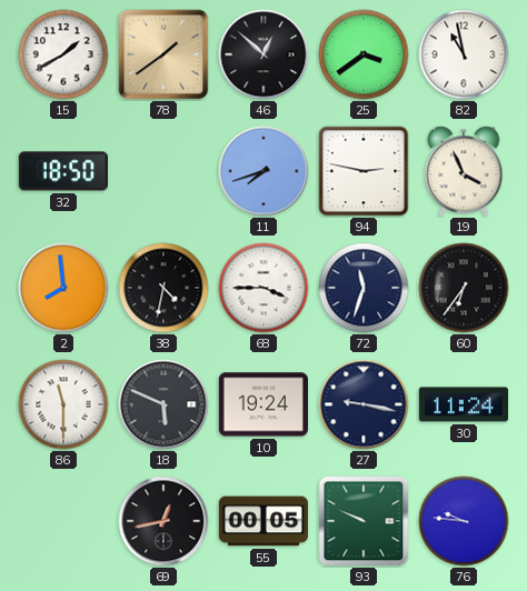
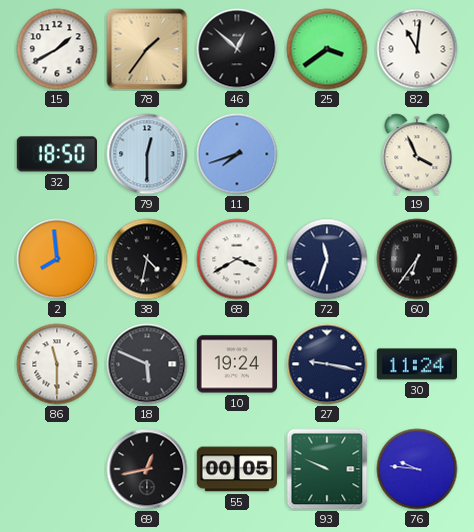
78: 1:39 -> 1:36 (147, 49)
82: 10:58 -> 11:01 (417, 49)
79: none -> 12:30 (147, 154)
94: 2:47 -> none (364, 171)
68: 3:45 -> 3:40 (237, 259)
